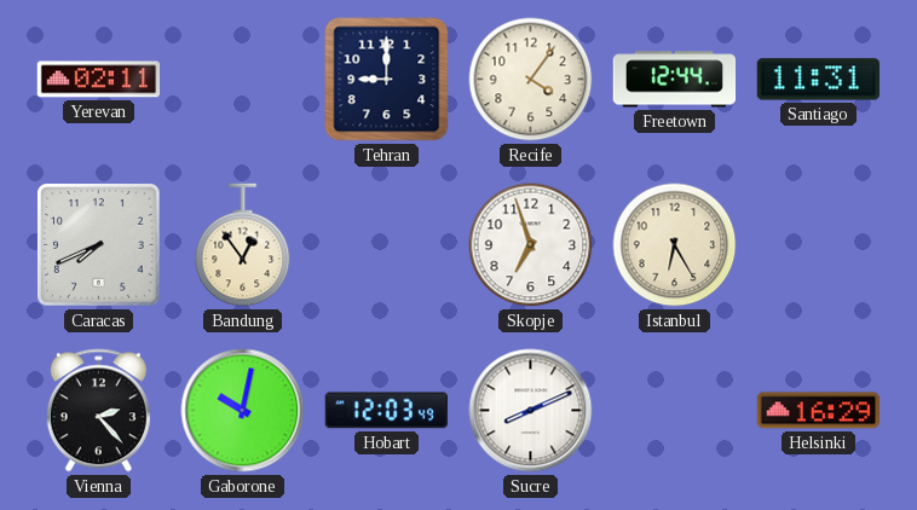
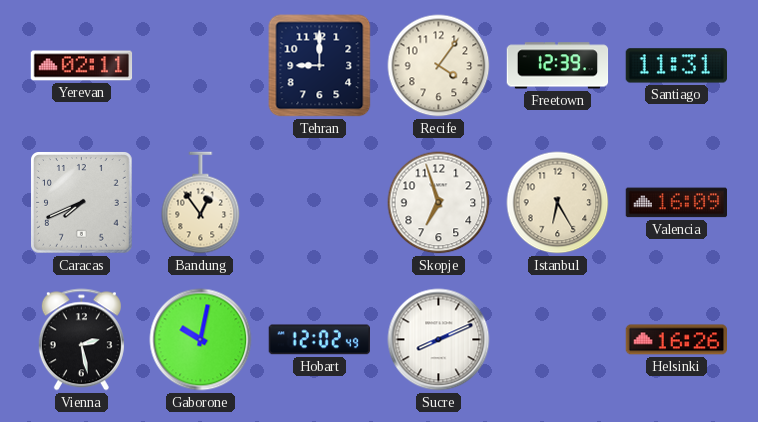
Freetown: 12:44 -> 12:39 (558, 66)
Valencia: none -> 16:09 (676, 203)
Vienna: 2:23 -> 2:28 (81, 340)
Hobart: 12:03 -> 12:02 (319, 340)
Helsinki: 16:29 -> 16:26 (676, 340)
